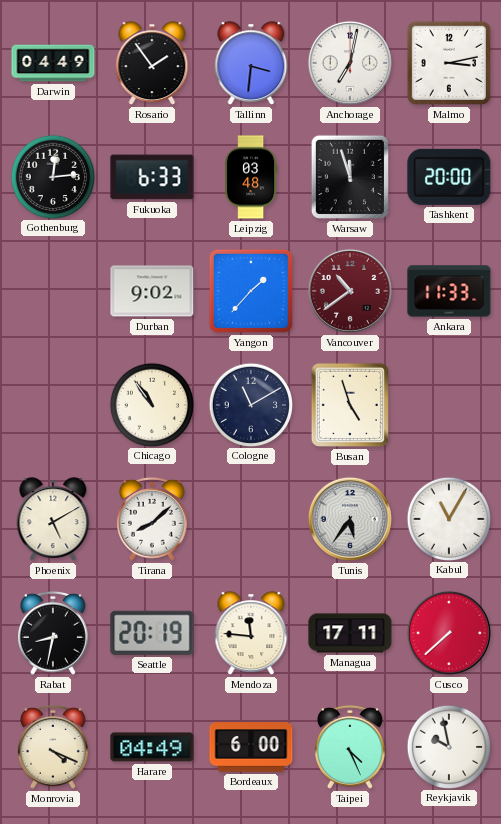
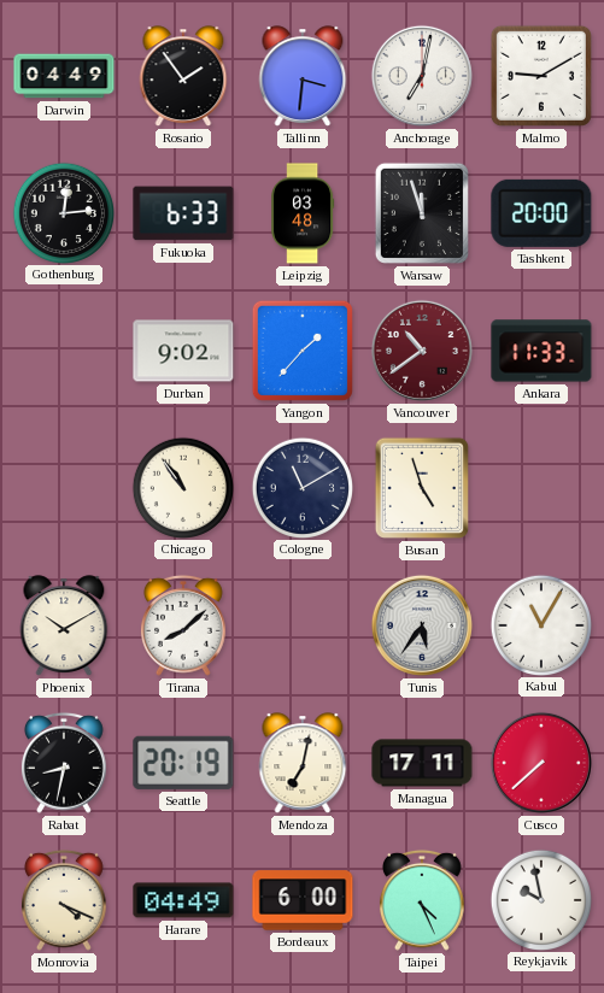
Malmo: 3:13 -> 9:10 (541, 76)
Phoenix: 5:10 -> 10:10 (64, 625)
Mendoza: 11:46 -> 7:02 (303, 763)
